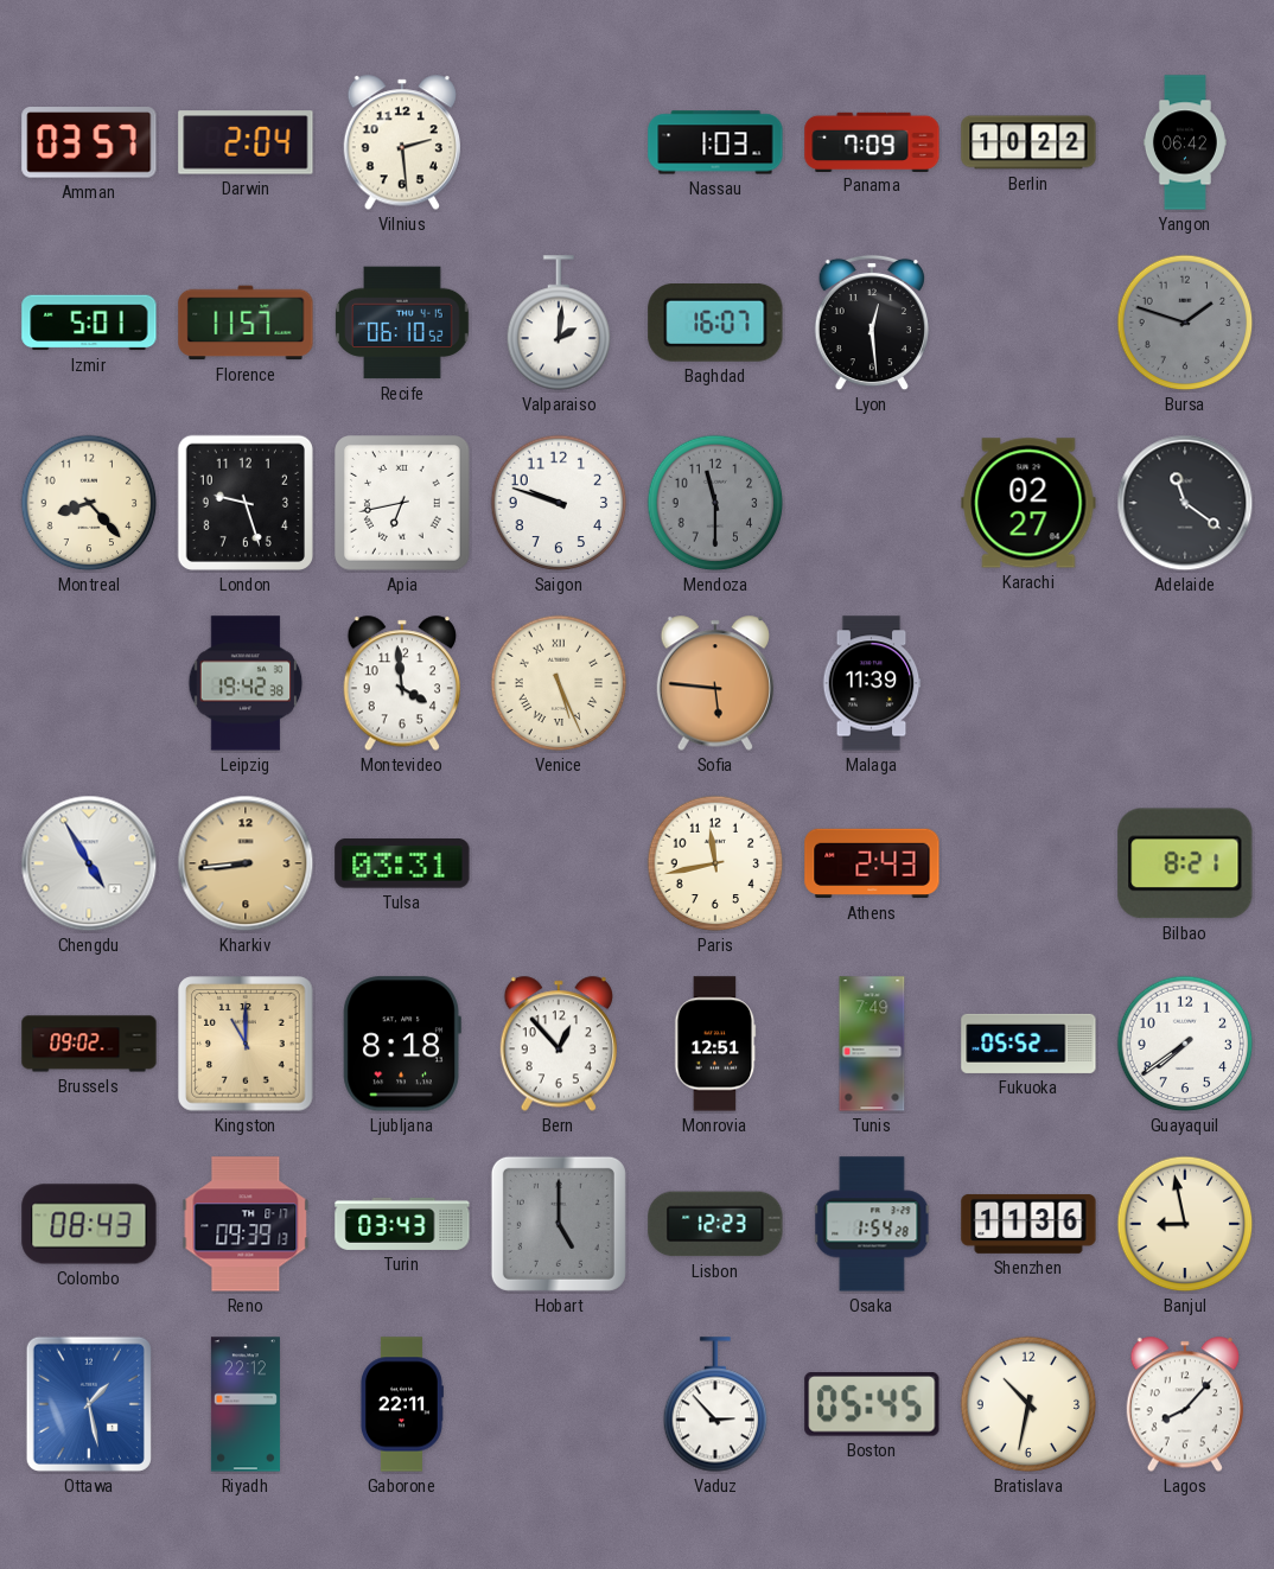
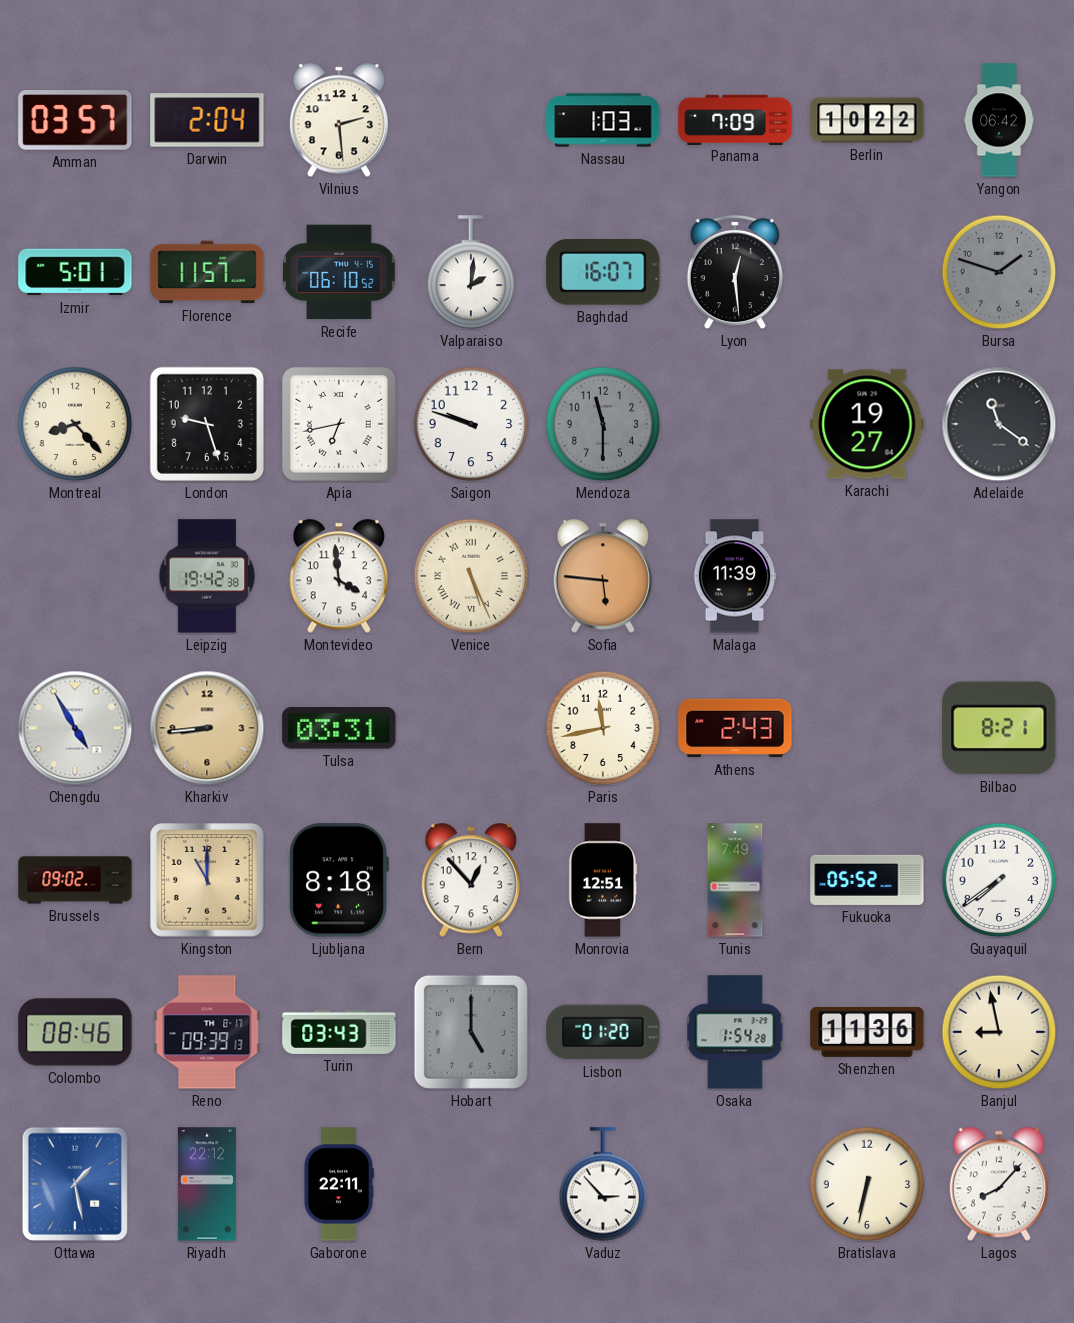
Karachi: 02:27 -> 19:27 (867, 424)
Colombo: 08:43 -> 08:46 (75, 1032)
Lisbon: 12:23 -> 01:20 (603, 1032)
Boston: 05:45 -> none (872, 1405)
Bratislava: 10:32 -> 6:32 (867, 1184)
